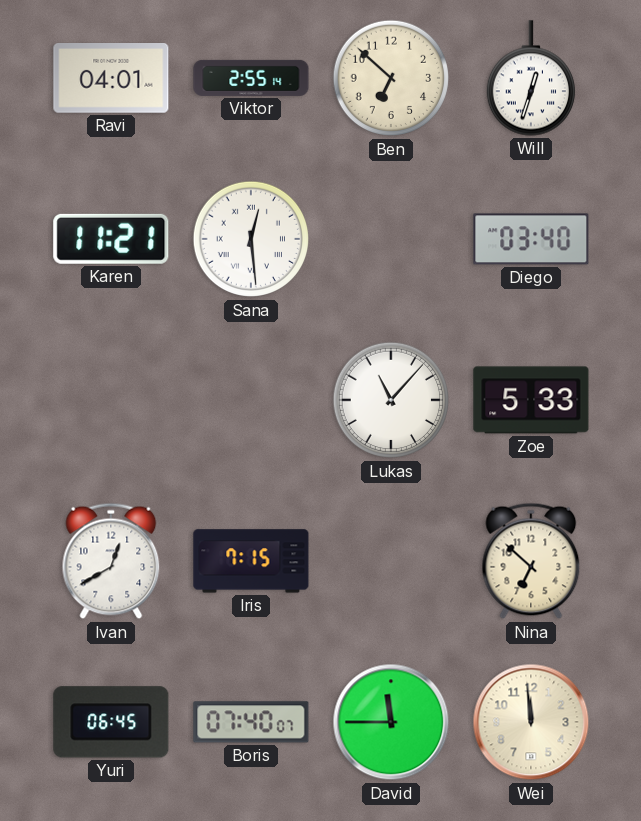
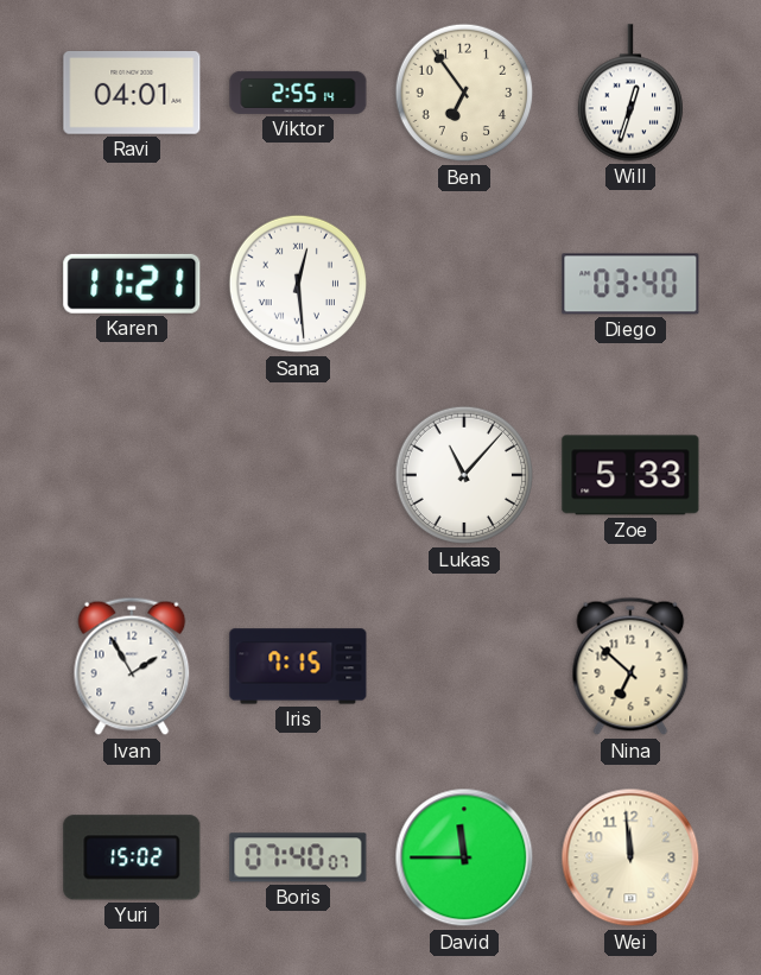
Ben: 6:52 -> 6:54 (464, 93)
Ivan: 12:40 -> 1:55 (132, 666)
Yuri: 06:45 -> 15:02 (132, 857)
